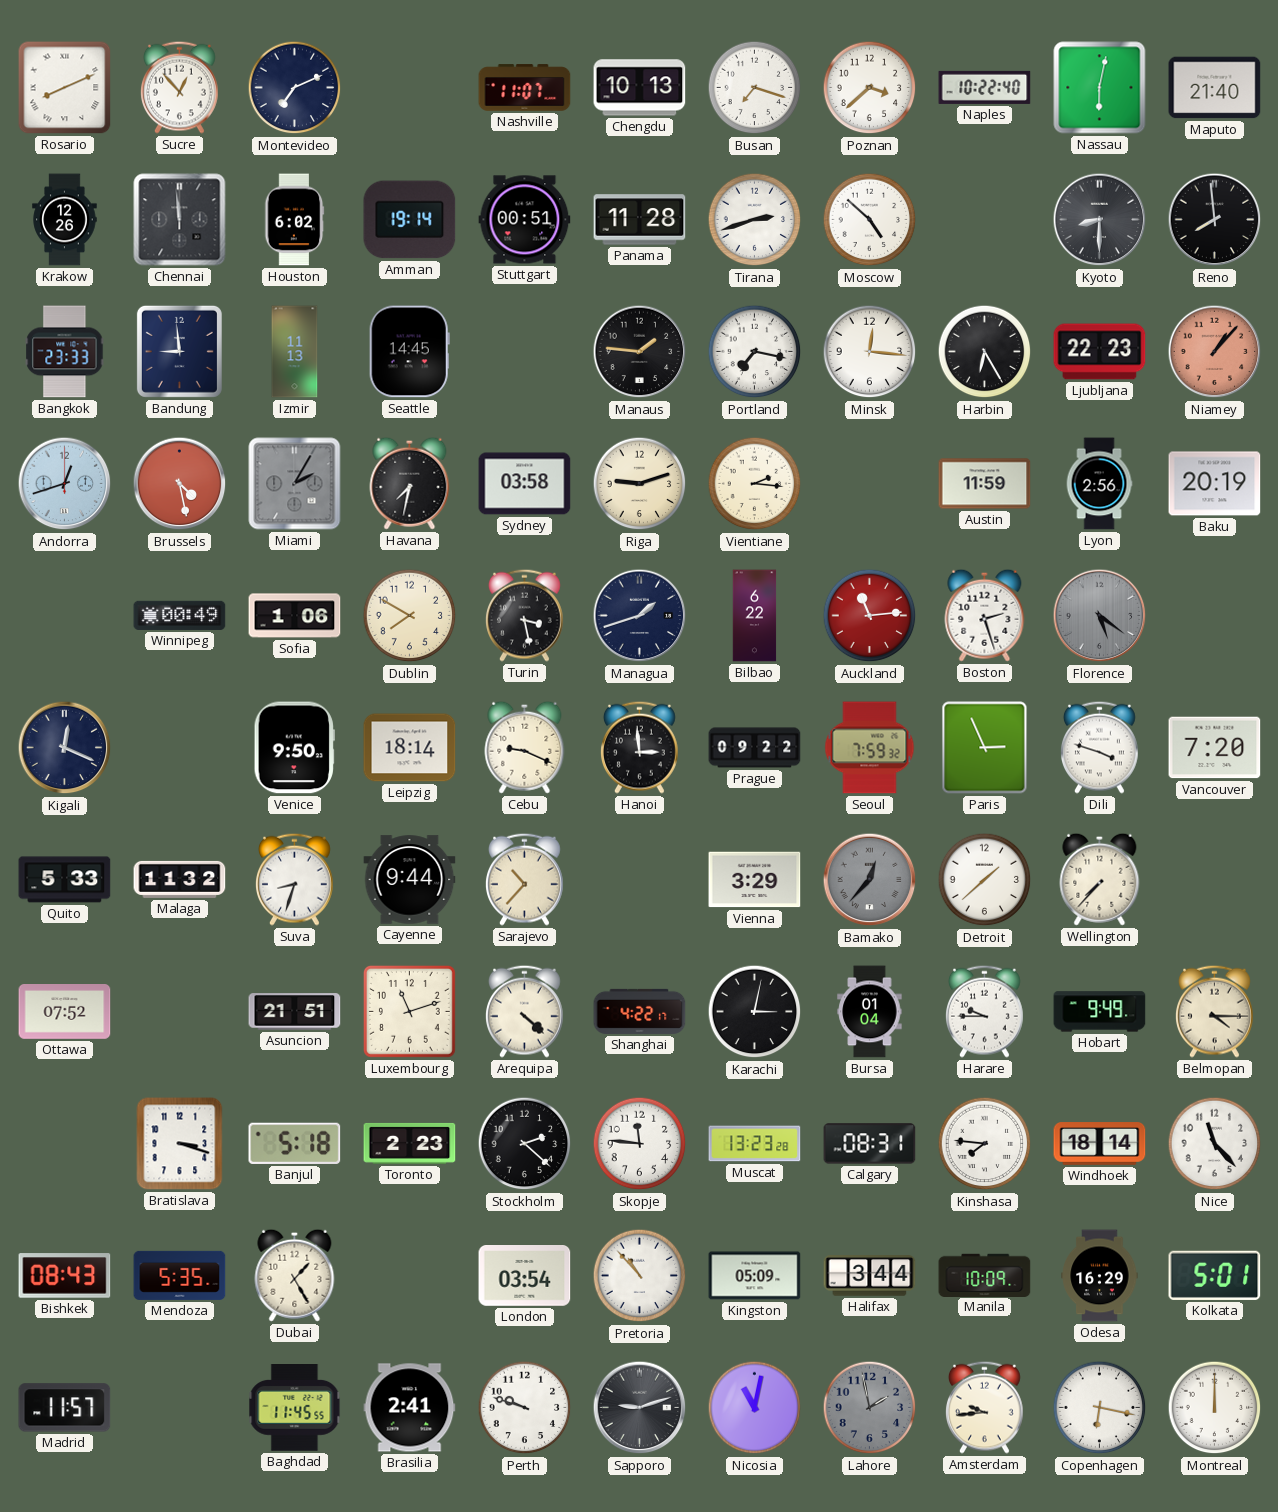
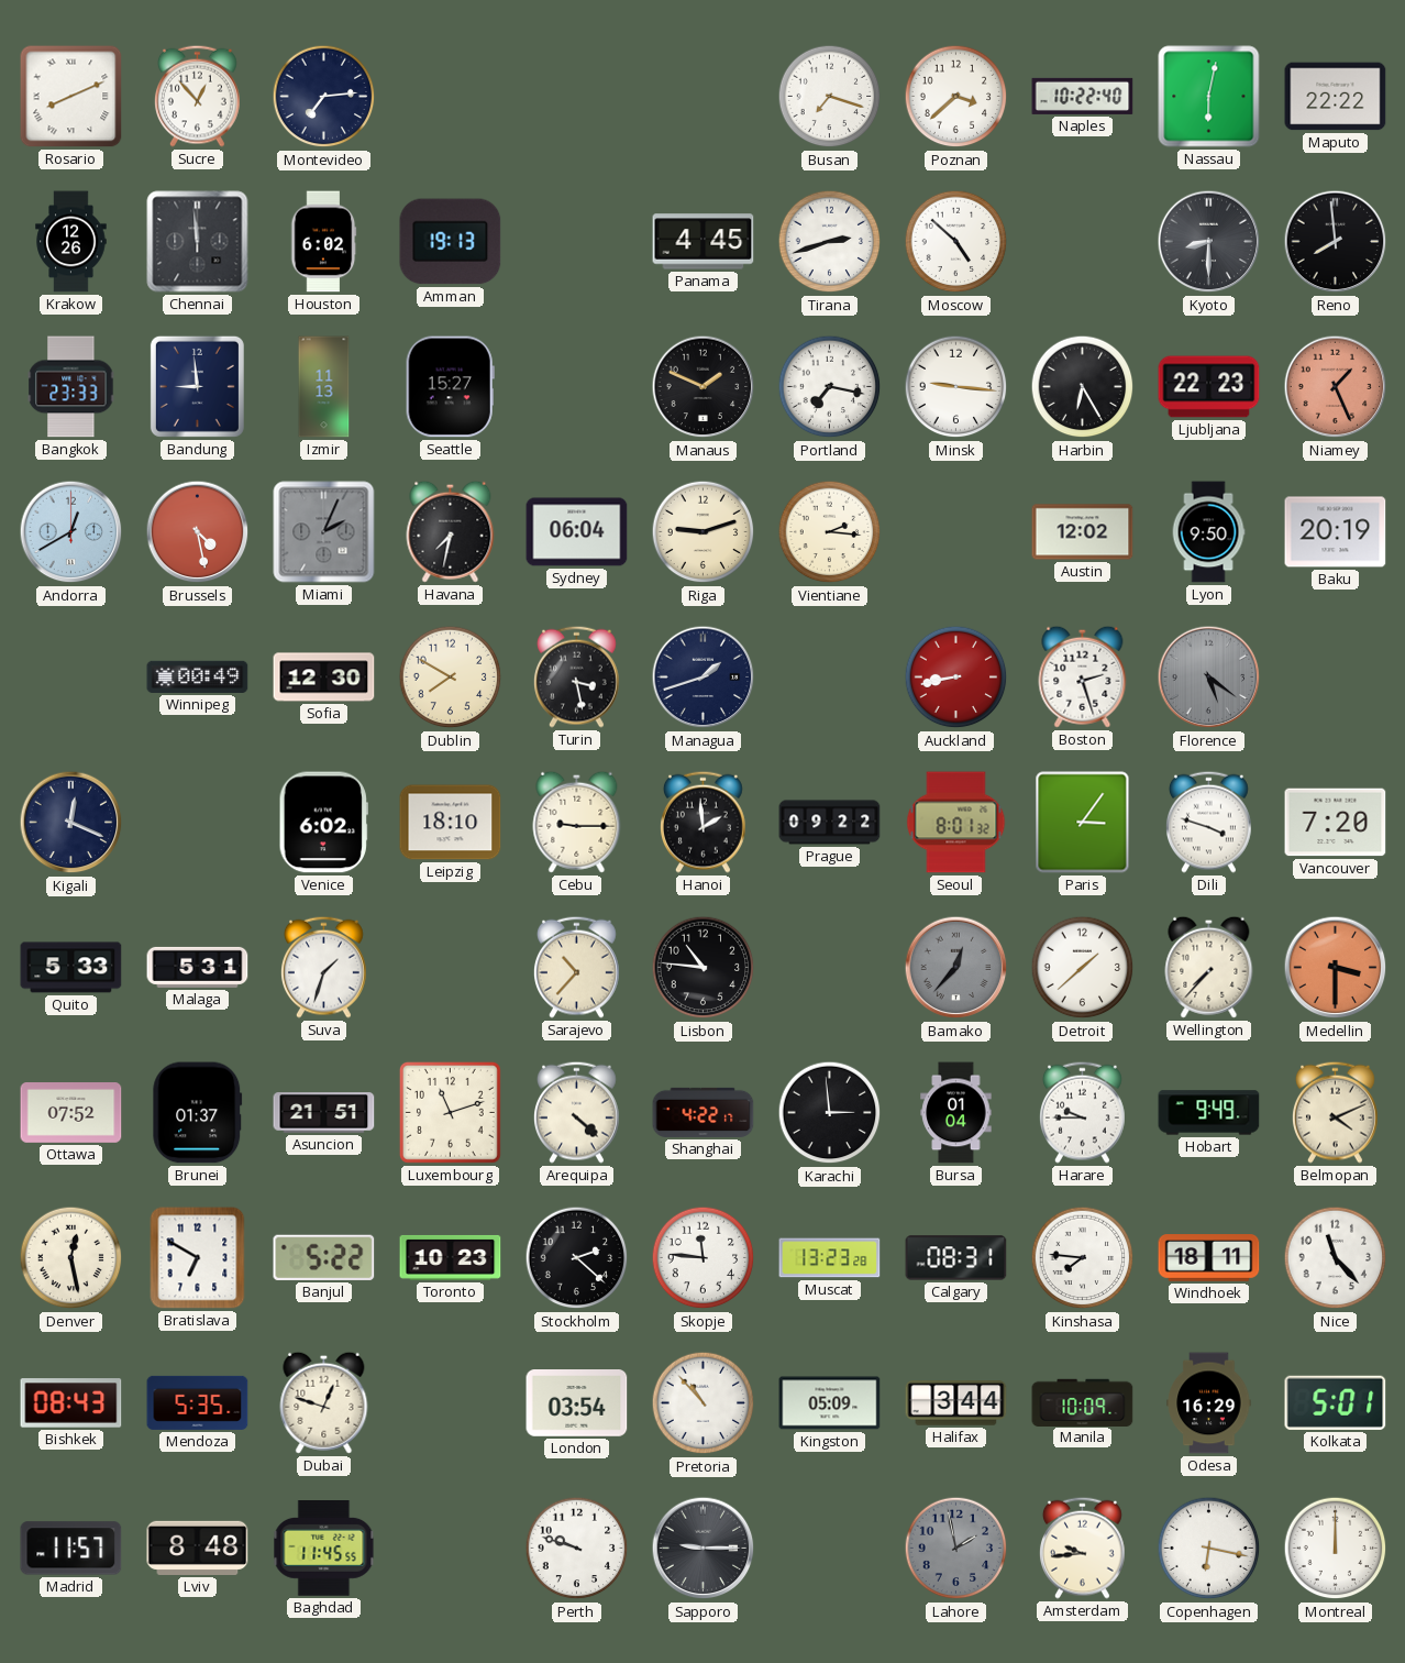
Montevideo: 7:11 -> 7:14 (324, 97)
Nashville: 11:07 -> none (525, 88)
Chengdu: 10:13 -> none (640, 88)
Maputo: 21:40 -> 22:22 (1336, 97)
Amman: 19:14 -> 19:13 (451, 242)
Stuttgart: 00:51 -> none (525, 220)
Panama: 11:28 -> 4:45 (704, 242)
Seattle: 14:45 -> 15:27 (450, 387)
Manaus: 1:46 -> 1:49 (704, 387)
Minsk: 12:16 -> 9:16 (956, 387)
Niamey: 1:07 -> 1:26 (1336, 387)
Andorra: 12:42 -> 12:40 (71, 532)
Miami: 2:05 -> 2:04 (324, 532)
Sydney: 03:58 -> 06:04 (577, 532)
Austin: 11:59 -> 12:02 (1083, 532)
Lyon: 2:56 -> 9:50 (1208, 532)
Sofia: 1:06 -> 12:30 (324, 678)
Bilbao: 6:22 -> none (755, 616)
Auckland: 11:14 -> 8:43 (956, 678)
Venice: 9:50 -> 6:02 (323, 823)
Leipzig: 18:14 -> 18:10 (451, 823)
Cebu: 9:19 -> 9:15 (577, 822)
Hanoi: 2:59 -> 1:59 (704, 822)
Seoul: 7:59 -> 8:01 (956, 823)
Paris: 2:56 -> 3:06 (1083, 823)
Malaga: 11:32 -> 5:31 (198, 967)
Suva: 8:33 -> 1:33 (324, 967)
Cayenne: 9:44 -> none (410, 880)
Lisbon: none -> 10:46 (704, 968)
Vienna: 3:29 -> none (755, 880)
Medellin: none -> 3:30 (1336, 968)
Brunei: none -> 01:37 (198, 1113)
Karachi: 3:02 -> 2:59 (830, 1113)
Belmopan: 4:15 -> 4:11 (1336, 1112)
Denver: none -> 12:28 (71, 1258)
Bratislava: 3:18 -> 6:50 (198, 1258)
Banjul: 5:18 -> 5:22 (324, 1257)
Toronto: 2:23 -> 10:23 (451, 1257)
Windhoek: 18:14 -> 18:11 (1209, 1258)
Dubai: 1:25 -> 12:48 (324, 1402)
Lviv: none -> 8:48 (198, 1548)
Brasilia: 2:41 -> none (410, 1408)
Sapporo: 9:12 -> 9:15 (704, 1549)
Nicosia: 11:02 -> none (755, 1408)
